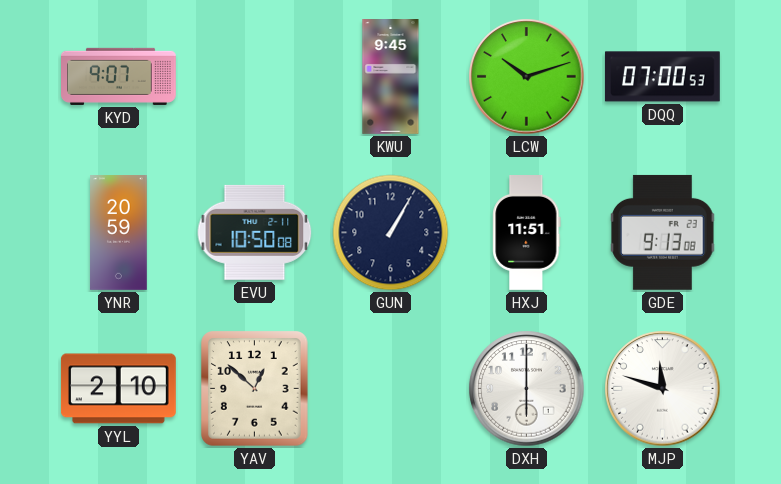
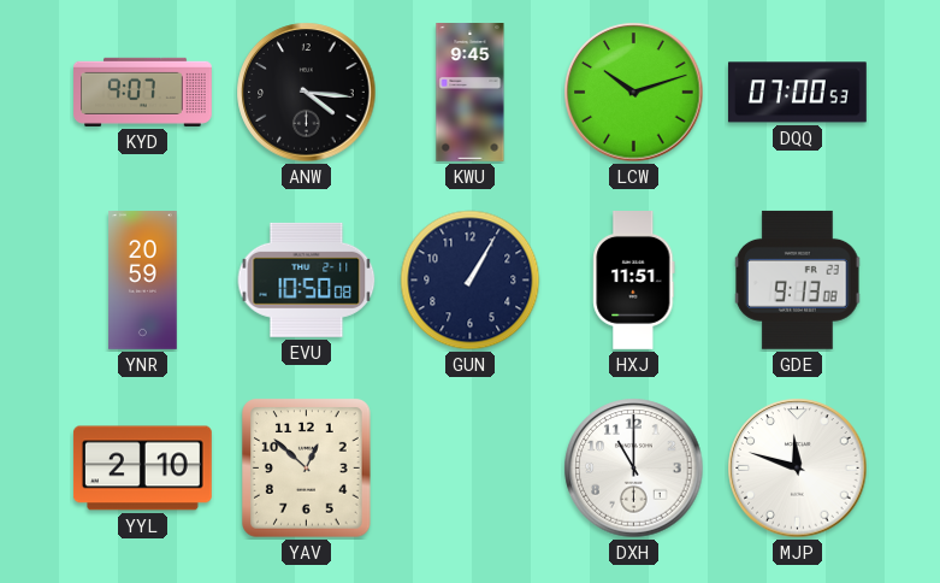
ANW: none -> 4:16 (307, 93)
DXH: 6:00 -> 11:00 (634, 469)
